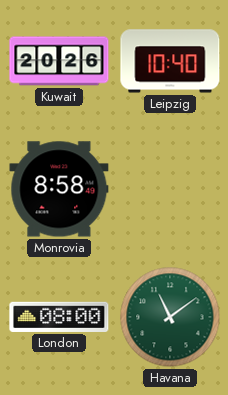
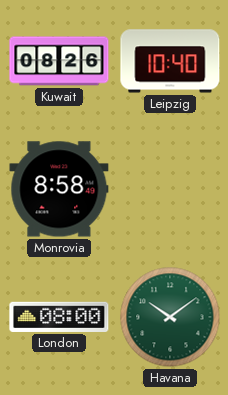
Kuwait: 20:26 -> 08:26 (59, 61)
Havana: 11:09 -> 10:09 (170, 317)
